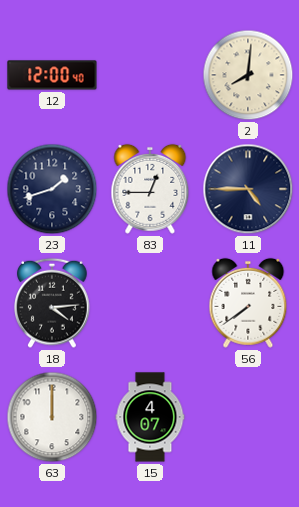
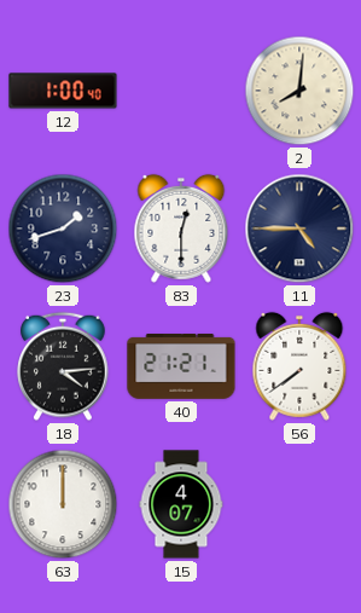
12: 12:00 -> 1:00 (63, 91)
83: 12:45 -> 12:30 (181, 229)
40: none -> 21:21 (181, 368)
